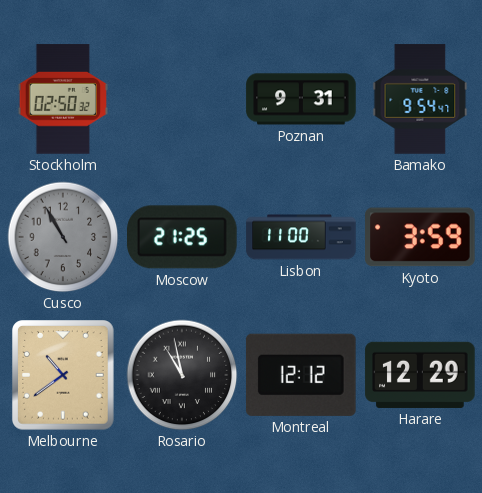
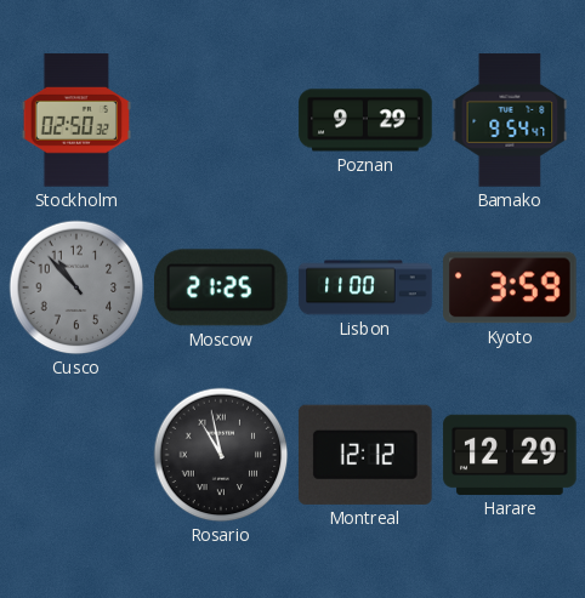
Poznan: 9:31 -> 9:29 (365, 120)
Cusco: 10:55 -> 10:53 (76, 287)
Melbourne: 10:39 -> none (63, 375)
